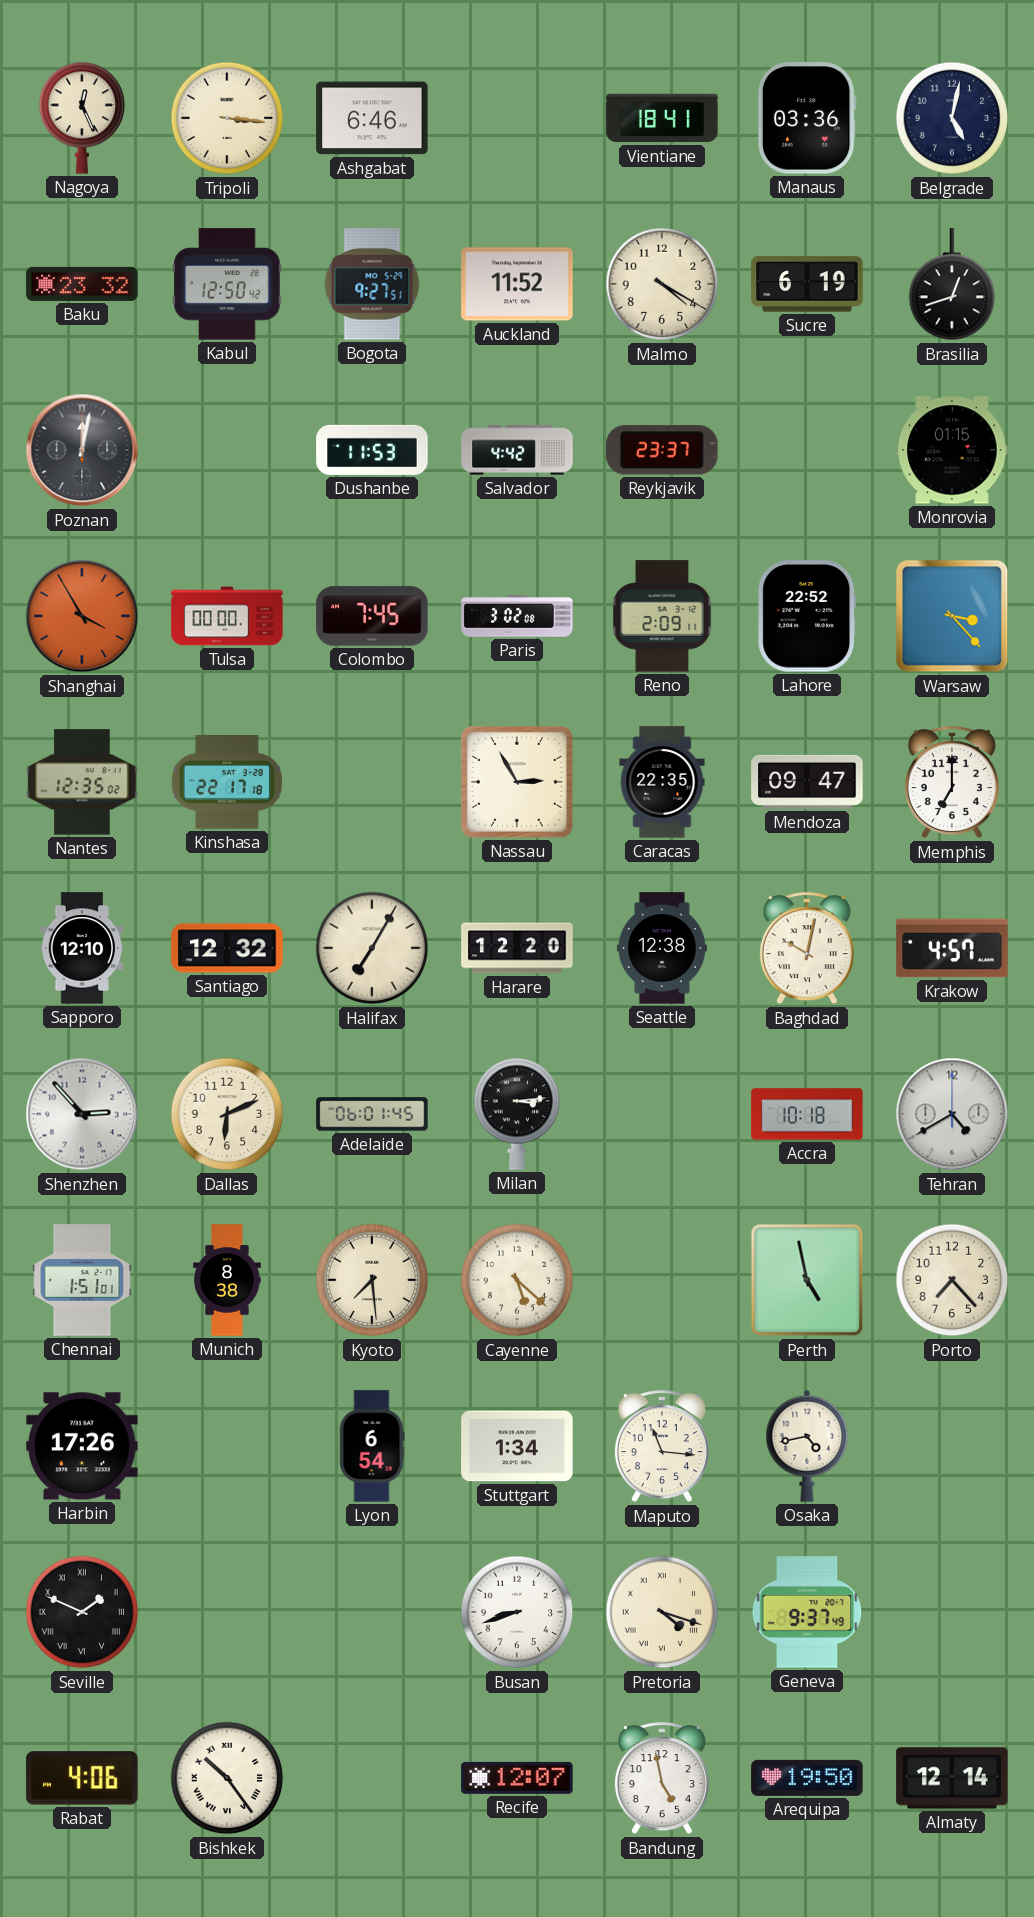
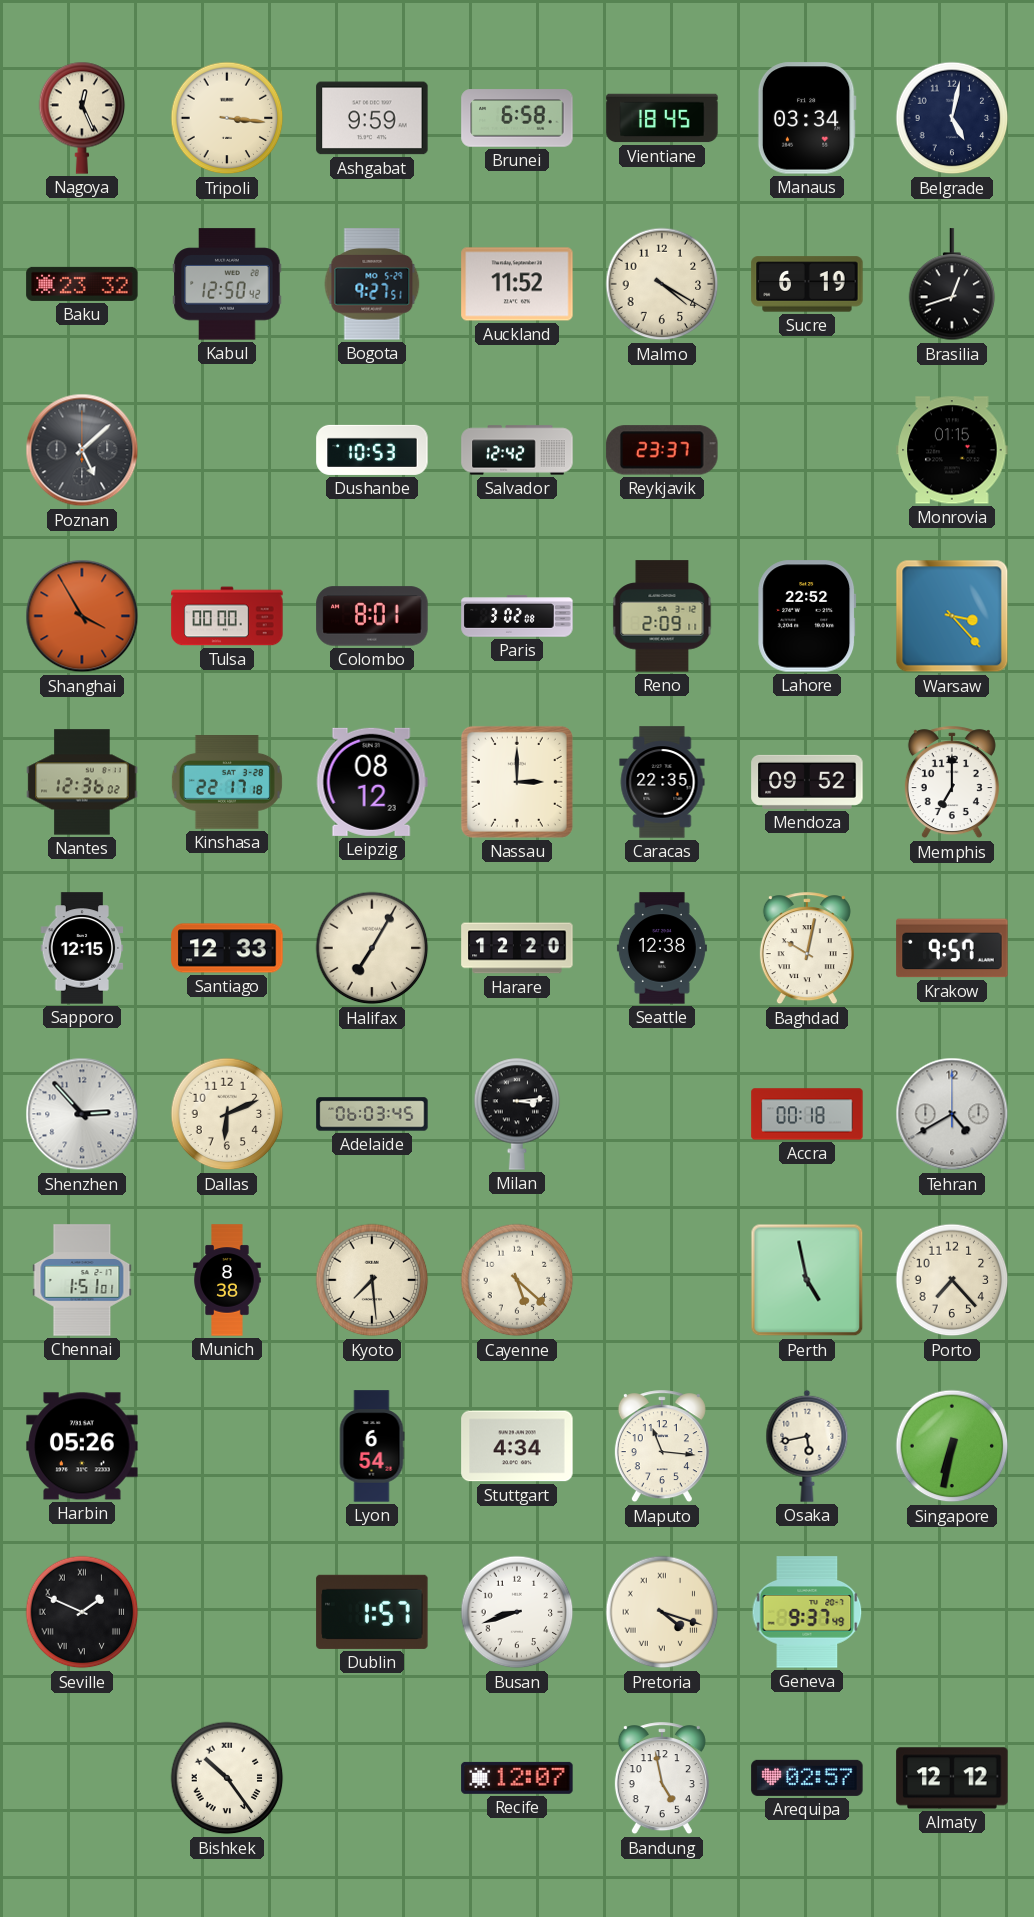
Ashgabat: 6:46 -> 9:59 (372, 118)
Brunei: none -> 6:58 (517, 118)
Vientiane: 18:41 -> 18:45 (662, 118)
Manaus: 03:36 -> 03:34 (807, 118)
Poznan: 12:02 -> 5:08 (82, 450)
Dushanbe: 11:53 -> 10:53 (372, 450)
Salvador: 4:42 -> 12:42 (517, 450)
Colombo: 7:45 -> 8:01 (372, 616)
Nantes: 12:35 -> 12:36 (82, 782)
Leipzig: none -> 08:12 (372, 782)
Nassau: 2:55 -> 3:00 (517, 782)
Mendoza: 09:47 -> 09:52 (807, 782)
Sapporo: 12:10 -> 12:15 (82, 948)
Santiago: 12:32 -> 12:33 (227, 948)
Krakow: 4:57 -> 9:57 (952, 948)
Adelaide: 06:01 -> 06:03 (372, 1114)
Accra: 10:18 -> 00:18 (807, 1114)
Harbin: 17:26 -> 05:26 (82, 1446)
Stuttgart: 1:34 -> 4:34 (517, 1446)
Osaka: 4:43 -> 5:43 (807, 1446)
Singapore: none -> 6:32 (952, 1446)
Dublin: none -> 1:57 (372, 1612)
Rabat: 4:06 -> none (82, 1778)
Arequipa: 19:50 -> 02:57 (807, 1778)
Almaty: 12:14 -> 12:12 (952, 1778)
